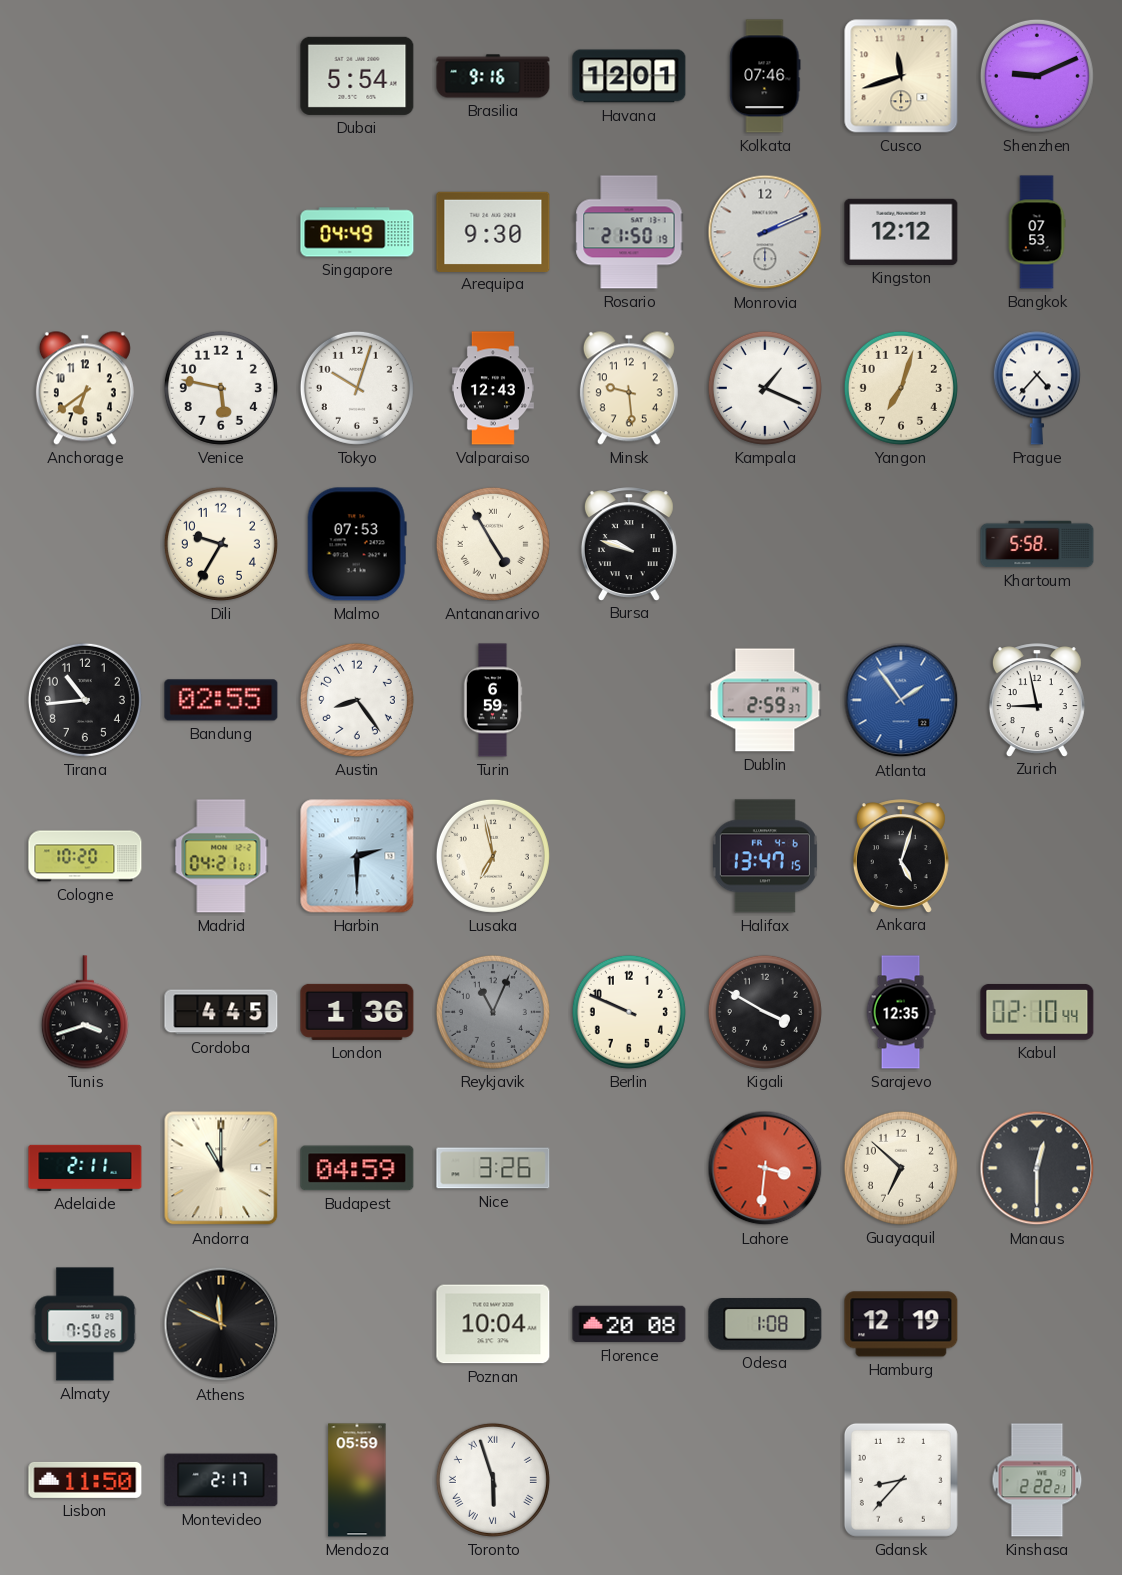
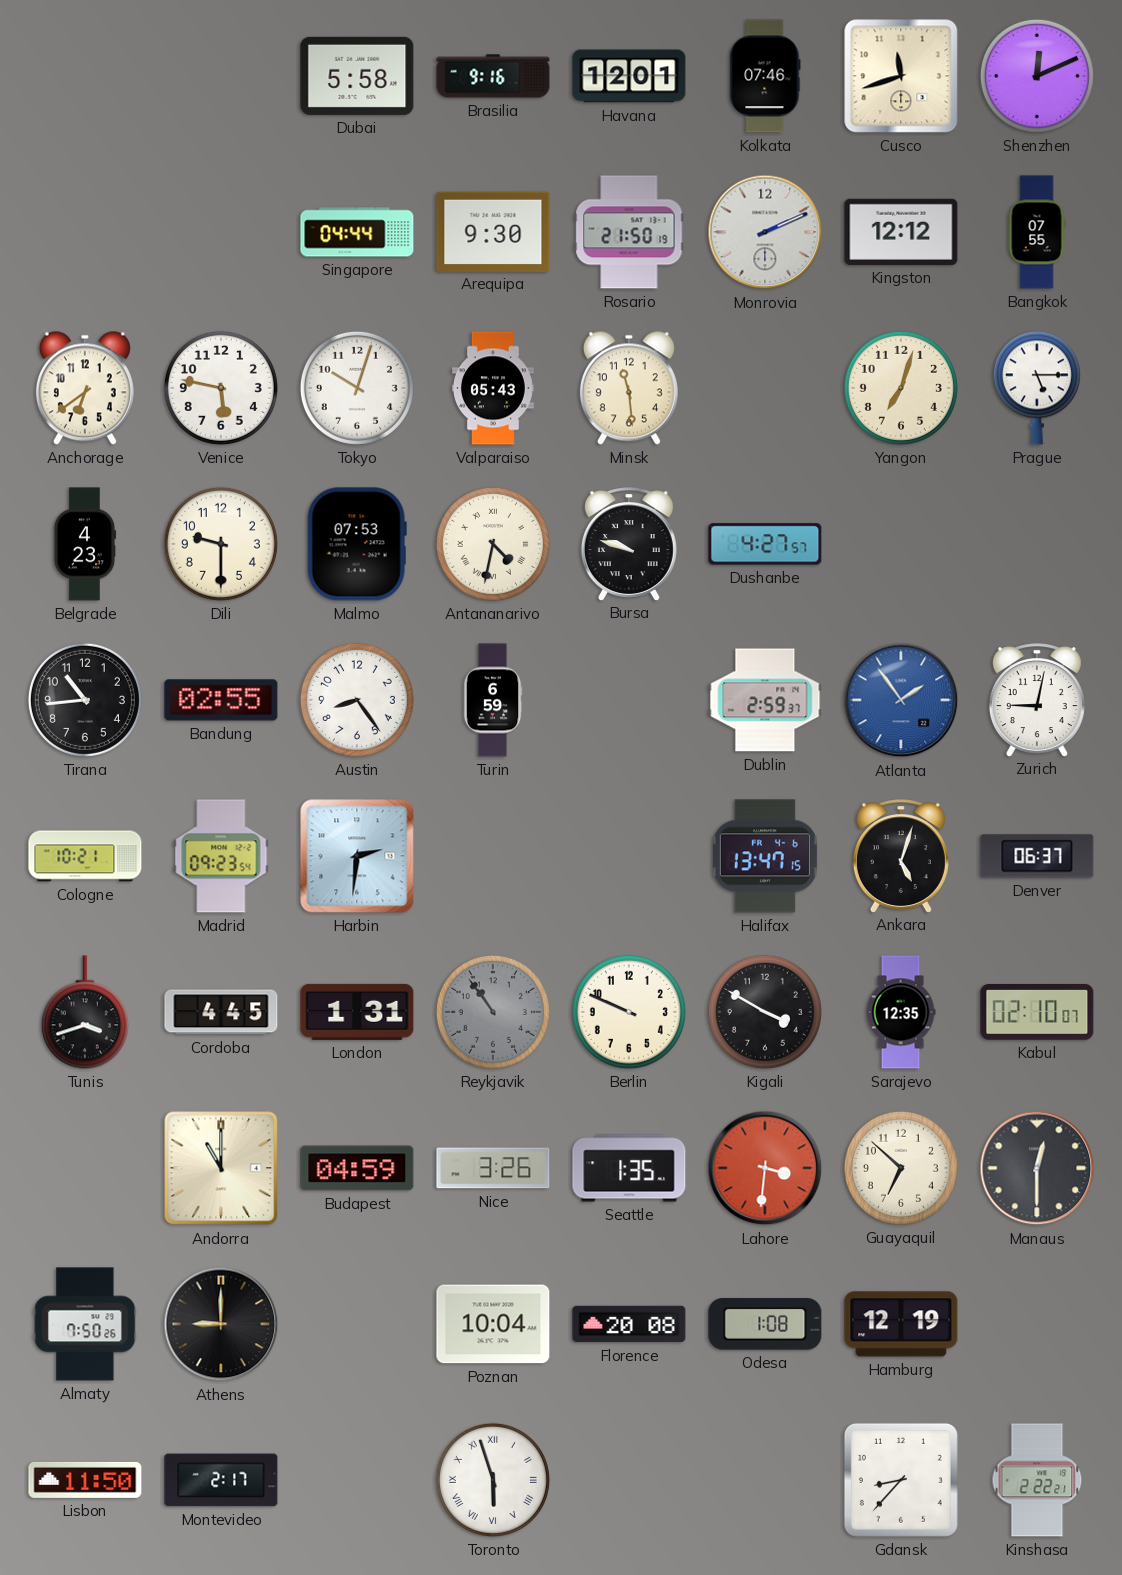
Dubai: 5:54 -> 5:58 (357, 76)
Shenzhen: 9:11 -> 12:11 (1037, 76)
Singapore: 04:49 -> 04:44 (357, 232)
Bangkok: 07:53 -> 07:55 (1037, 232)
Valparaiso: 12:43 -> 05:43 (493, 388)
Minsk: 9:29 -> 11:29 (629, 388)
Kampala: 1:19 -> none (765, 388)
Prague: 4:37 -> 5:15 (1037, 388)
Belgrade: none -> 4:23 (85, 544)
Dili: 9:35 -> 9:30 (221, 544)
Antananarivo: 4:55 -> 4:32 (493, 544)
Dushanbe: none -> 4:27 (765, 544)
Khartoum: 5:58 -> none (1037, 544)
Zurich: 8:58 -> 9:02 (1037, 700)
Cologne: 10:20 -> 10:21 (85, 856)
Madrid: 04:21 -> 09:23 (221, 856)
Harbin: 2:30 -> 2:31 (357, 856)
Lusaka: 6:58 -> none (493, 856)
Denver: none -> 06:37 (1037, 856)
London: 1:36 -> 1:31 (357, 1012)
Reykjavik: 11:04 -> 10:54 (493, 1012)
Kabul: 02:10:44 -> 02:10:07 (1037, 1012)
Adelaide: 2:11 -> none (85, 1168)
Seattle: none -> 1:35 (629, 1168)
Athens: 11:49 -> 9:00 (221, 1324)
Mendoza: 05:59 -> none (357, 1480)
